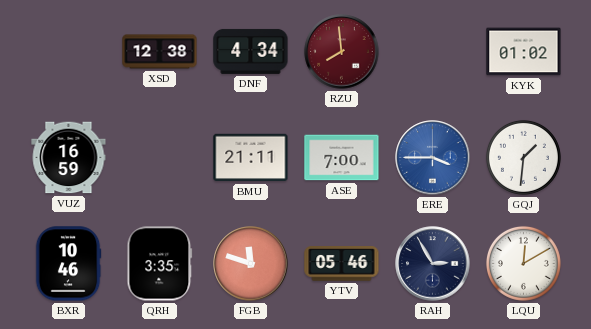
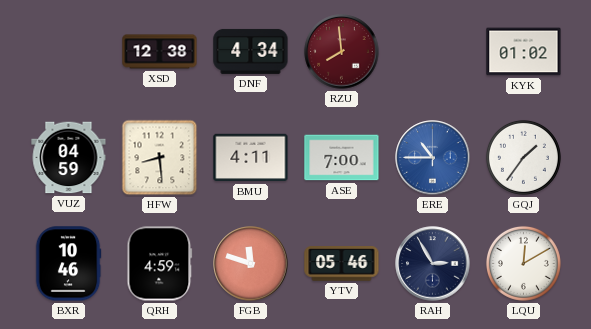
VUZ: 16:59 -> 04:59 (69, 158)
HFW: none -> 8:29 (160, 158)
BMU: 21:11 -> 4:11 (251, 158)
ERE: 3:45 -> 10:45 (433, 158)
GQJ: 1:31 -> 1:36 (523, 157)
QRH: 3:35 -> 4:59 (160, 264)
